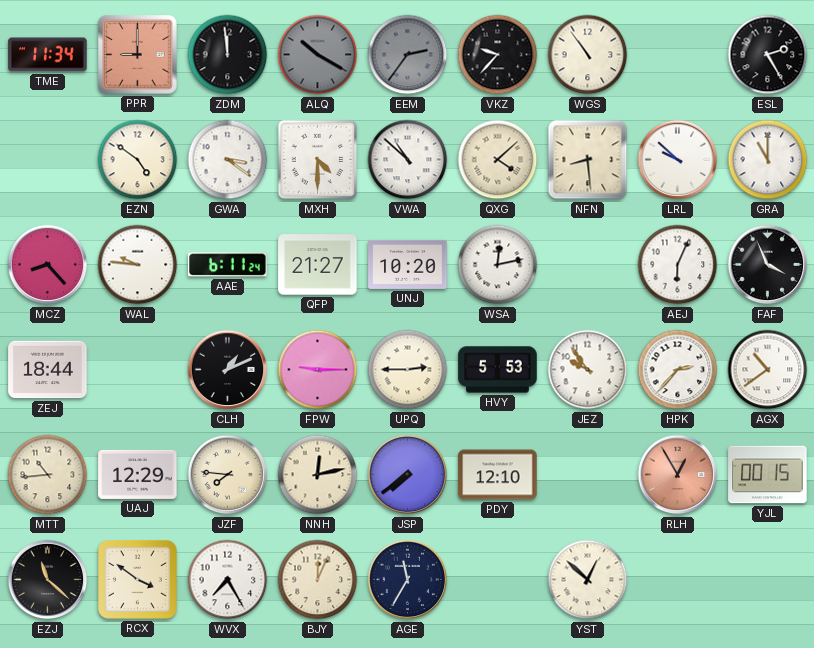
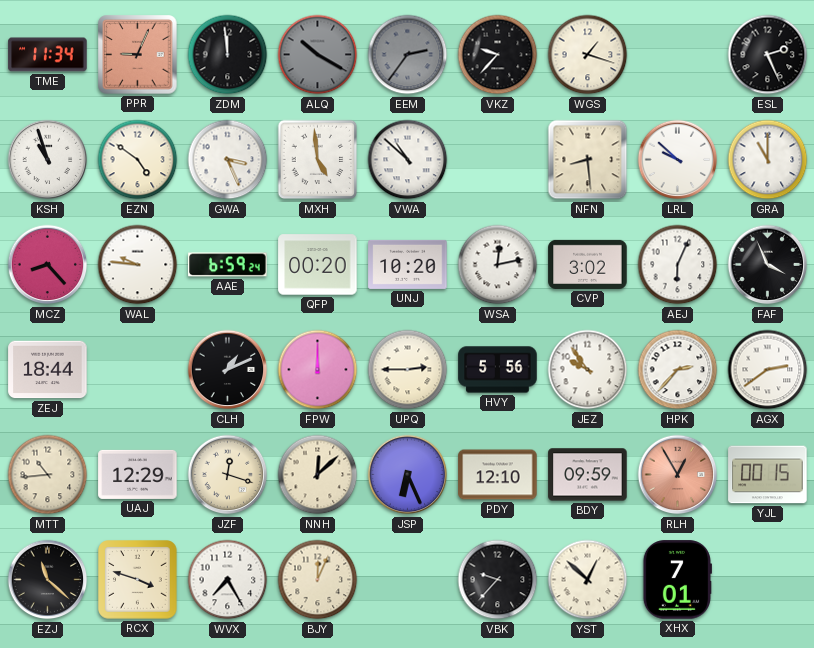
PPR: 9:00 -> 9:04 (138, 55)
WGS: 10:54 -> 1:18 (588, 55)
ESL: 2:25 -> 2:26 (768, 55)
KSH: none -> 10:57 (48, 160)
GWA: 3:21 -> 3:26 (228, 160)
MXH: 4:30 -> 4:59 (318, 160)
QXG: 4:08 -> none (498, 160)
AAE: 6:11 -> 6:59 (228, 265)
QFP: 21:27 -> 00:20 (318, 265)
CVP: none -> 3:02 (588, 264)
FPW: 9:15 -> 12:00 (318, 370)
HVY: 5:53 -> 5:56 (498, 370)
AGX: 10:39 -> 2:39 (768, 370)
JZF: 7:46 -> 12:18 (228, 475)
NNH: 12:13 -> 12:08 (318, 475)
JSP: 7:39 -> 6:26 (408, 475)
BDY: none -> 09:59 (588, 475)
RCX: 3:51 -> 3:48 (138, 580)
AGE: 11:35 -> none (408, 580)
VBK: none -> 9:37 (498, 580)
XHX: none -> 7:01 (677, 580)
